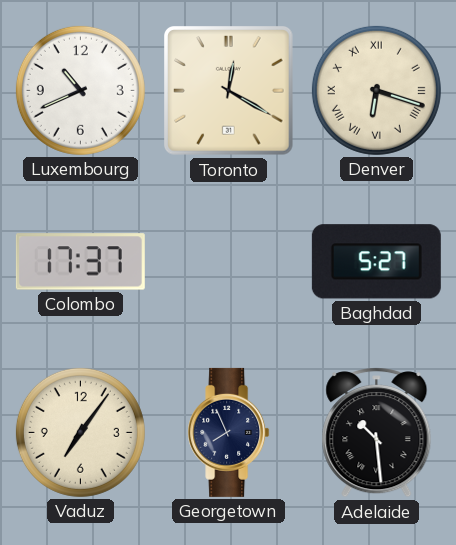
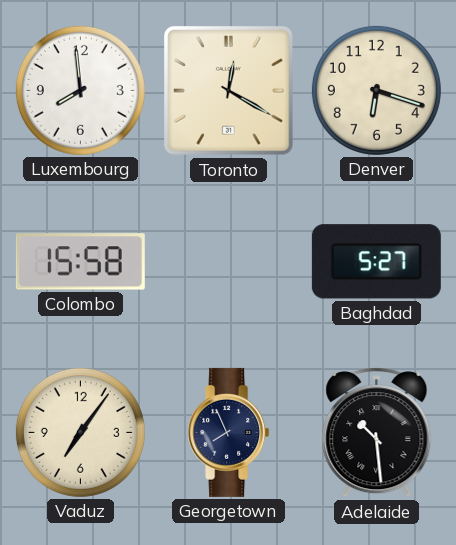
Luxembourg: 10:41 -> 7:59 (80, 90)
Denver numerals: Roman -> Arabic (376, 90)
Colombo: 17:37 -> 15:58 (80, 262)
